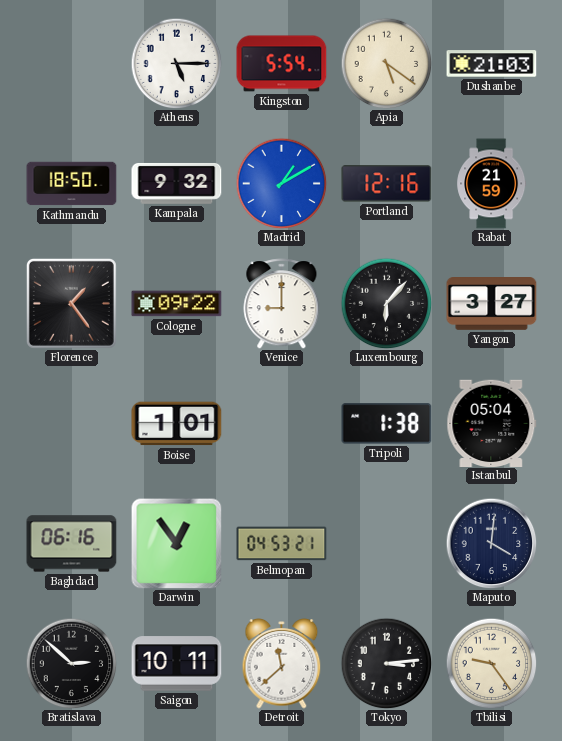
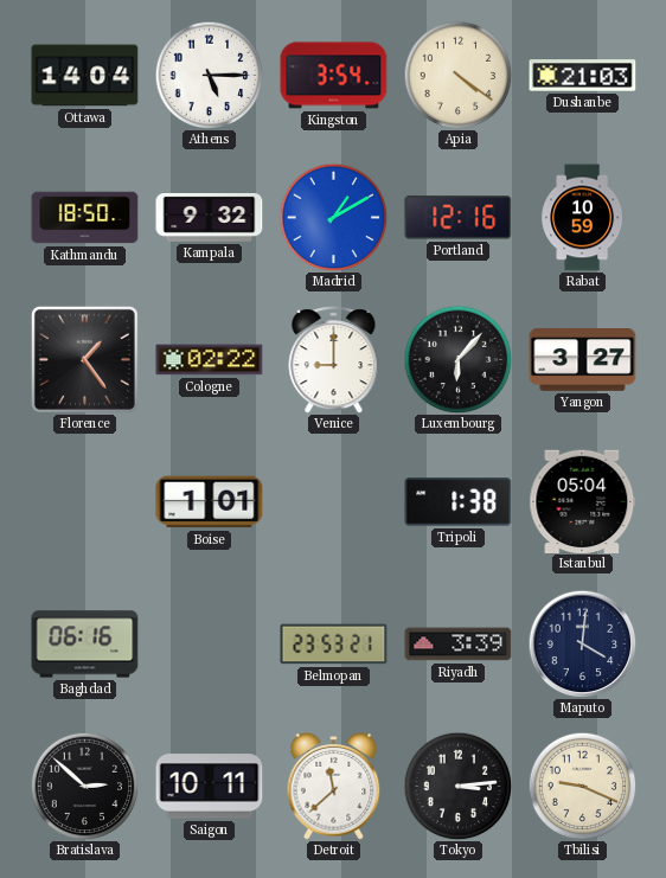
Ottawa: none -> 14:04 (85, 76)
Kingston: 5:54 -> 3:54 (334, 76)
Apia: 5:21 -> 4:21 (457, 75)
Rabat: 21:59 -> 10:59 (583, 218)
Cologne: 09:22 -> 02:22 (210, 360)
Darwin: 12:54 -> none (176, 543)
Belmopan: 04:53 -> 23:53 (334, 645)
Riyadh: none -> 3:39 (459, 645)
Tbilisi: 9:24 -> 9:19 (582, 786)
